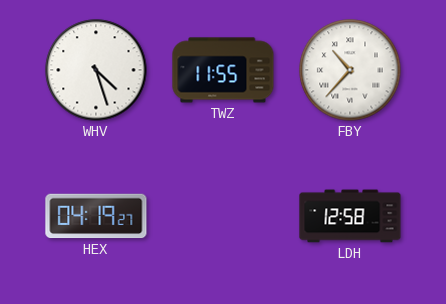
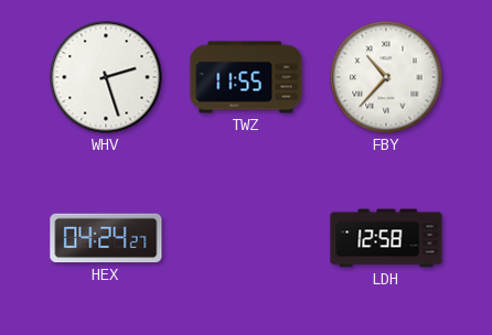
WHV: 4:27 -> 2:27 (106, 77)
HEX: 04:19 -> 04:24 (106, 238)
